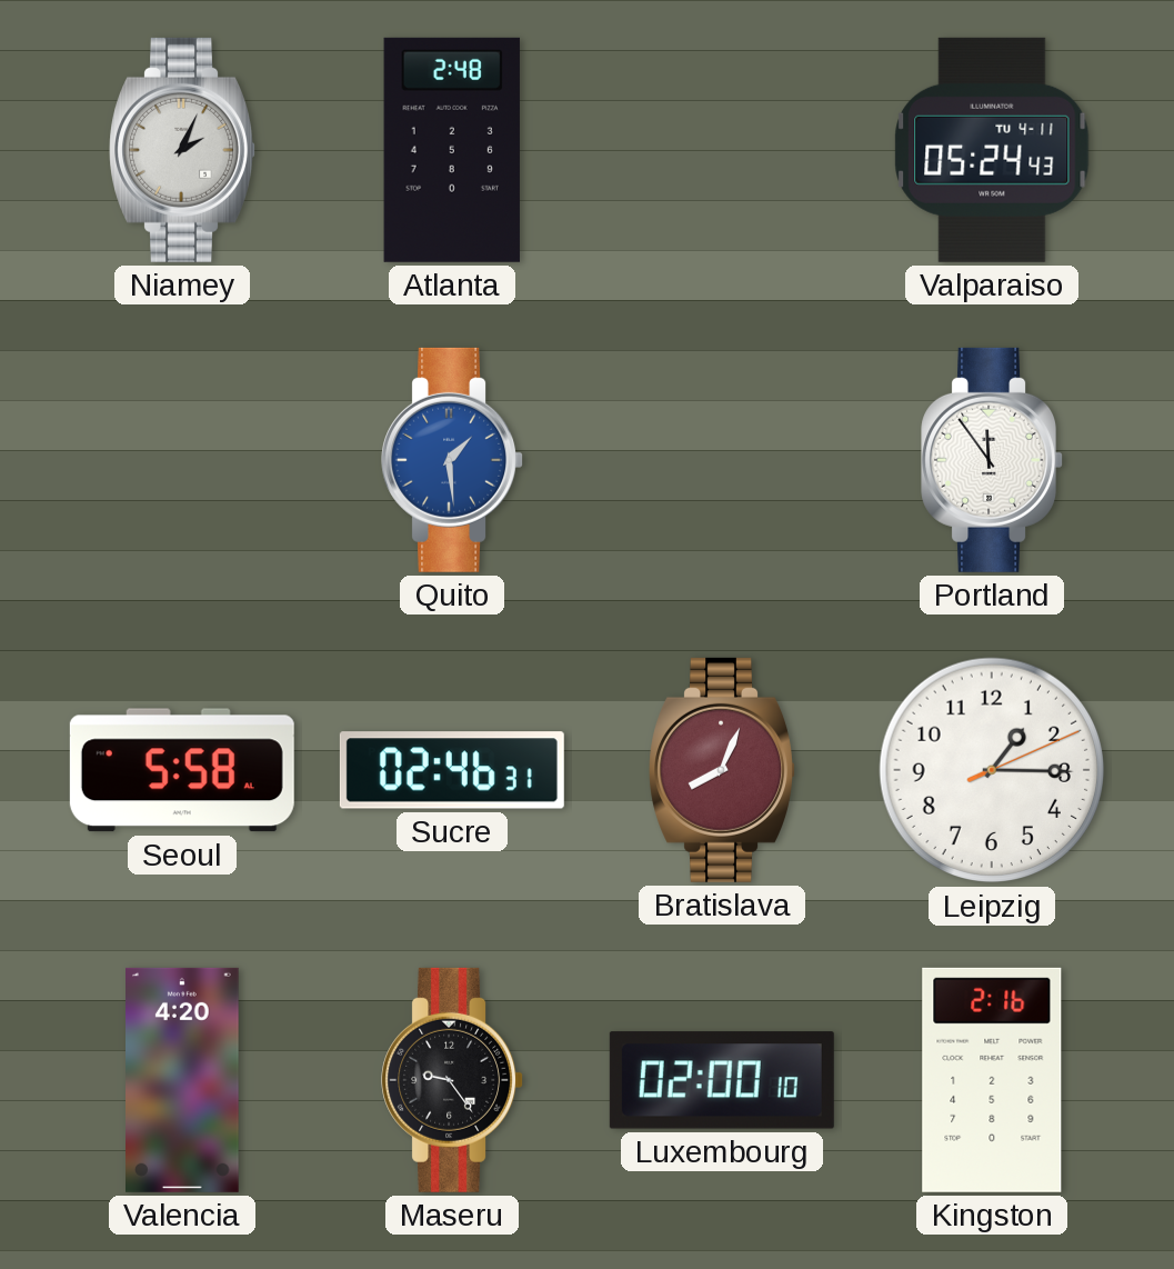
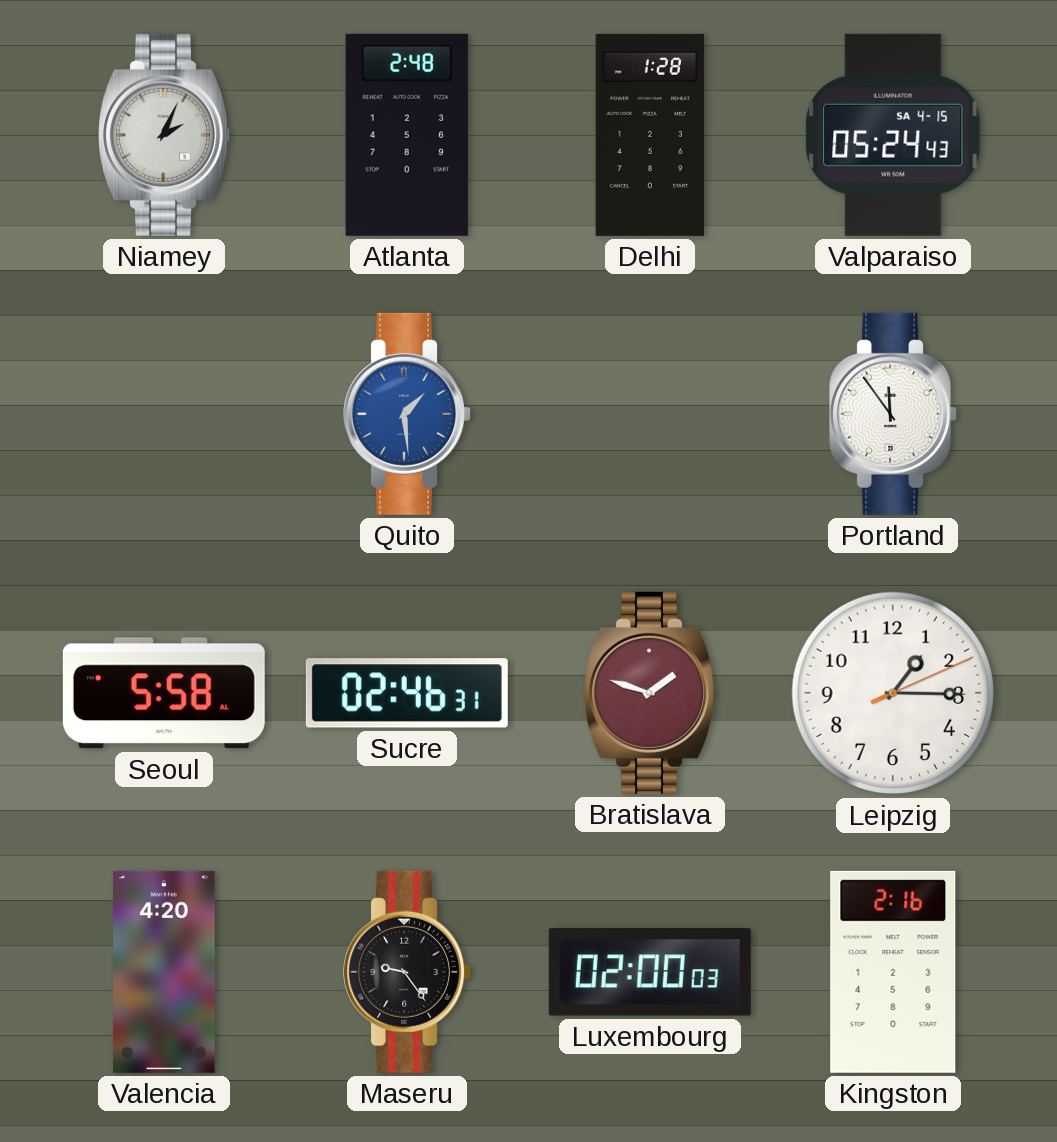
Delhi: none -> 1:28 (650, 135)
Valparaiso date: TU 4-11 -> SA 4-15 (893, 135)
Bratislava: 8:04 -> 1:48 (650, 693)
Luxembourg: 02:00:10 -> 02:00:03 (650, 972)
